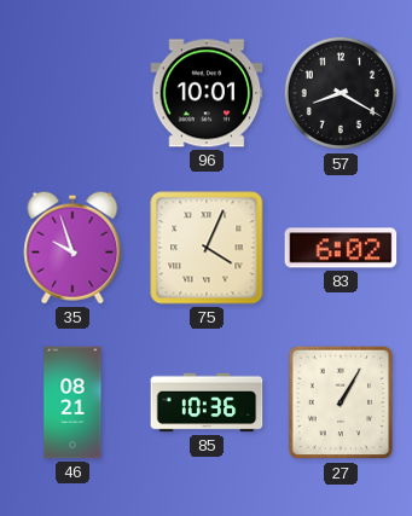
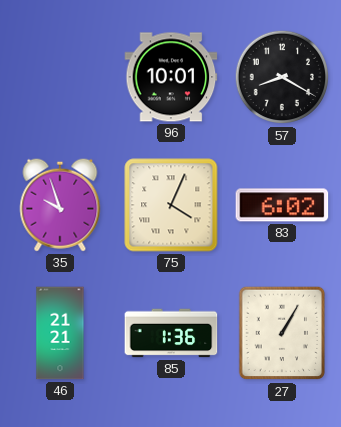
46: 08:21 -> 21:21 (60, 333)
85: 10:36 -> 1:36 (171, 333)
